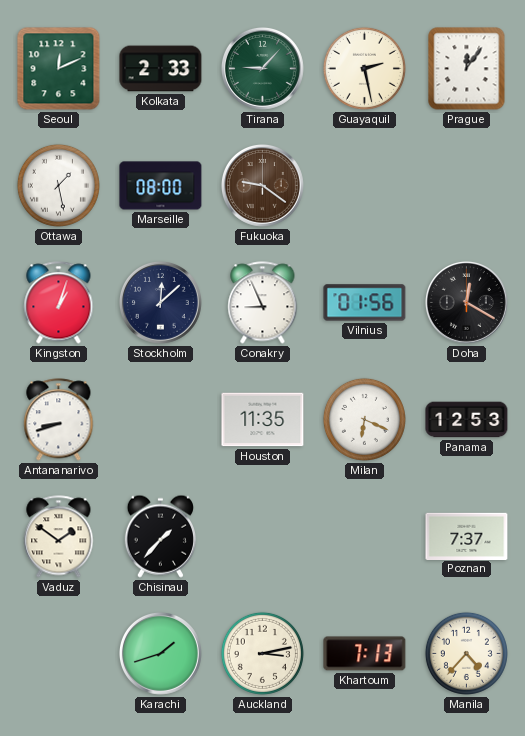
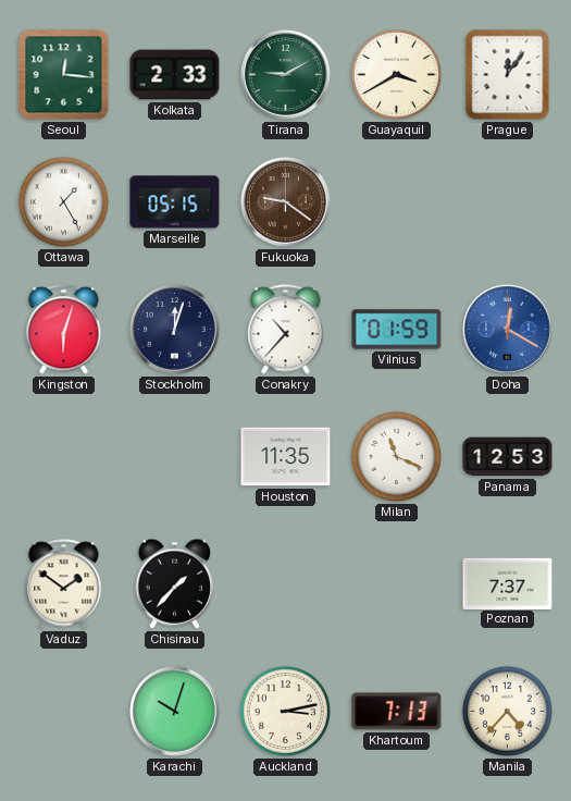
Seoul: 12:11 -> 12:16 (64, 75)
Tirana: 9:07 -> 9:10 (285, 74)
Guayaquil: 2:28 -> 3:40 (396, 74)
Ottawa: 1:28 -> 1:25 (63, 201)
Marseille: 08:00 -> 05:15 (175, 202)
Kingston: 1:03 -> 6:03 (64, 330)
Stockholm: 12:08 -> 12:03 (174, 329)
Conakry: 8:56 -> 10:37 (286, 330)
Vilnius: 01:56 -> 01:59 (397, 330)
Doha dial: black -> blue (507, 329)
Antananarivo: 8:42 -> none (59, 420)
Milan: 6:19 -> 11:19 (396, 456)
Karachi: 1:42 -> 10:03 (174, 711)
